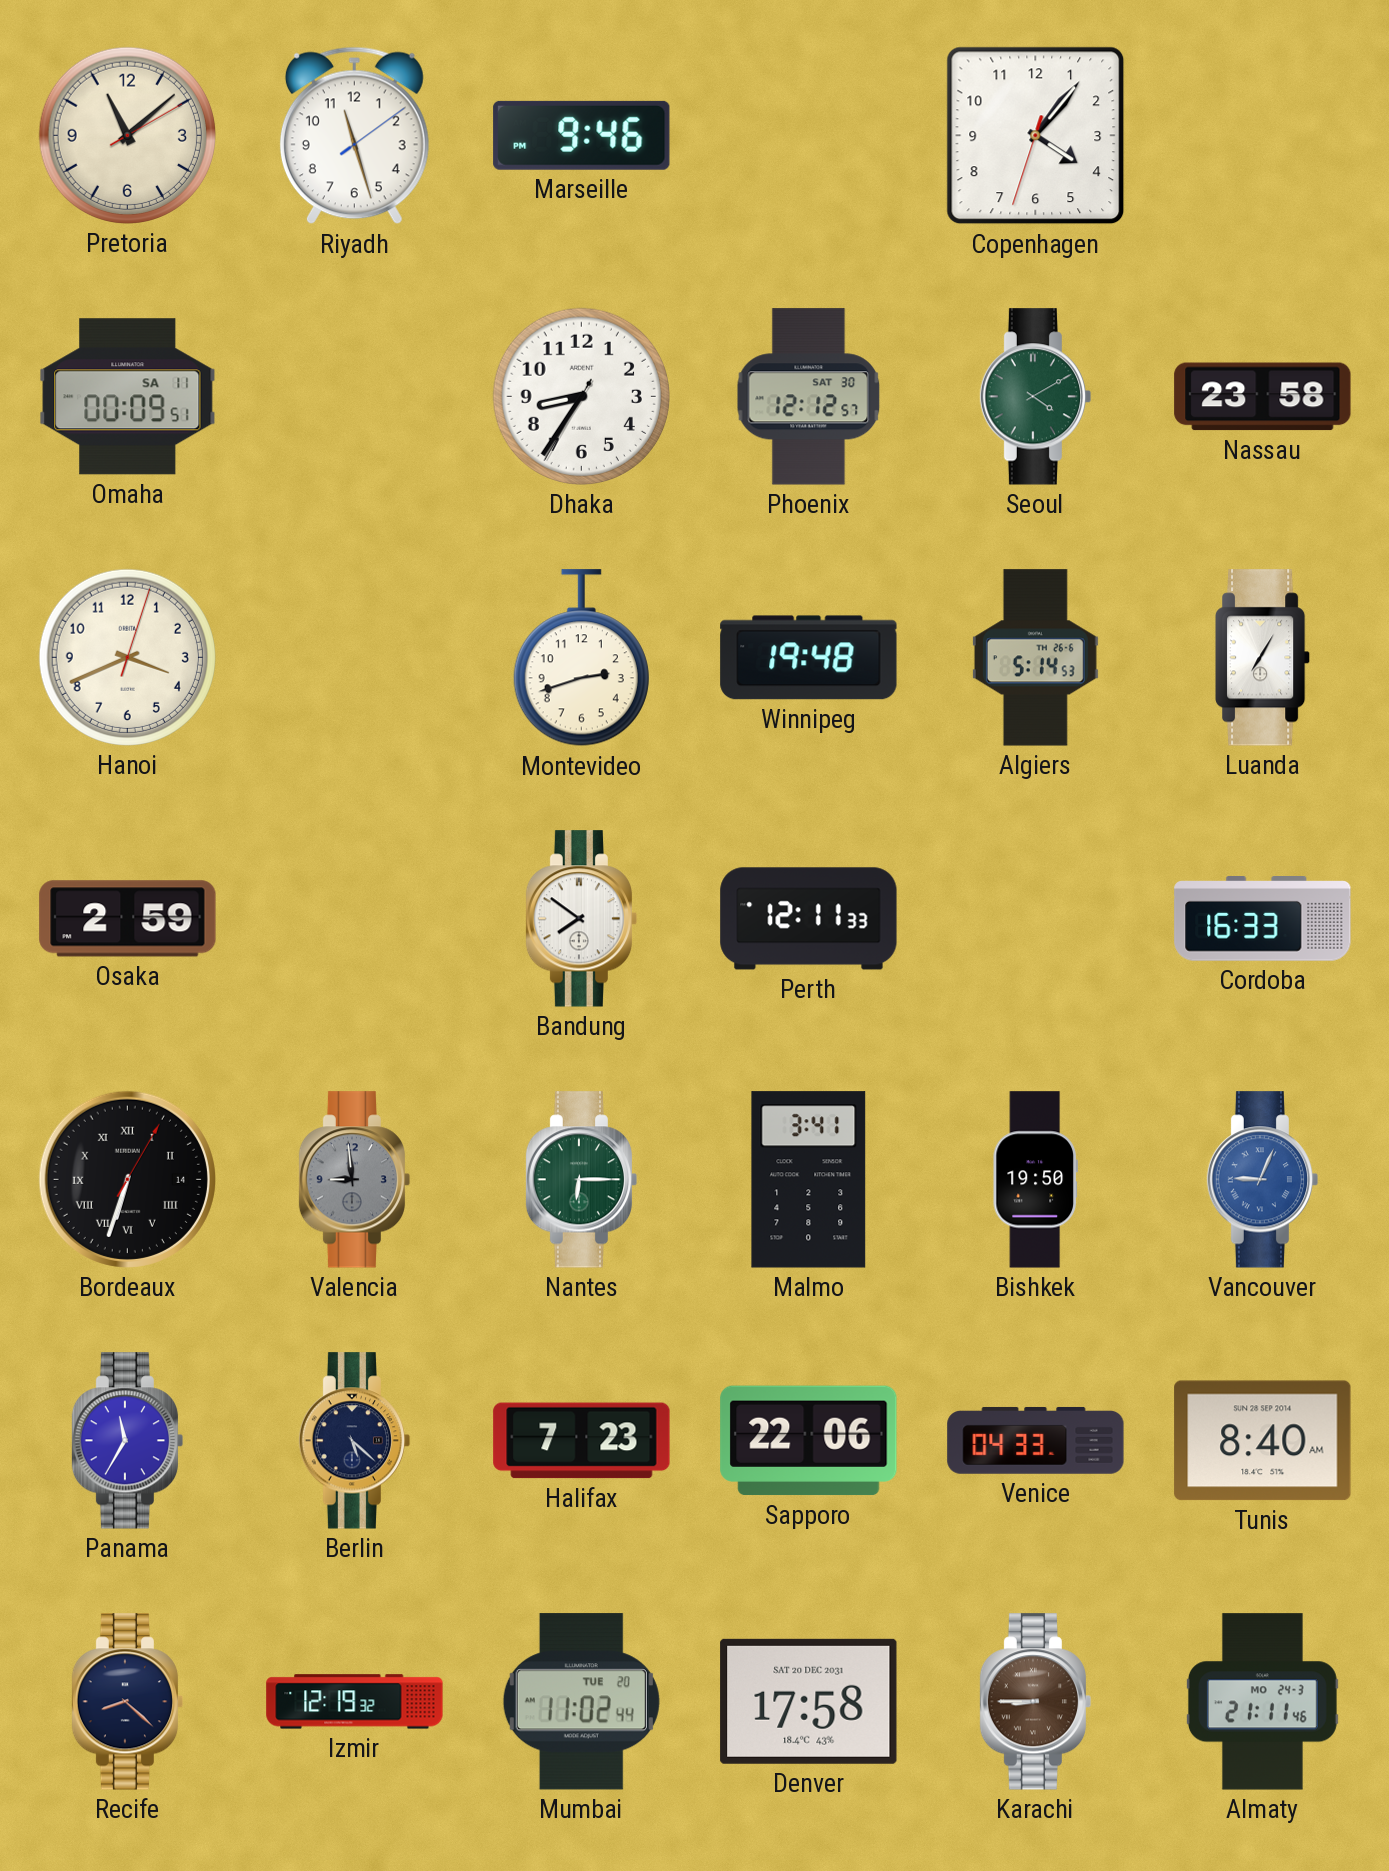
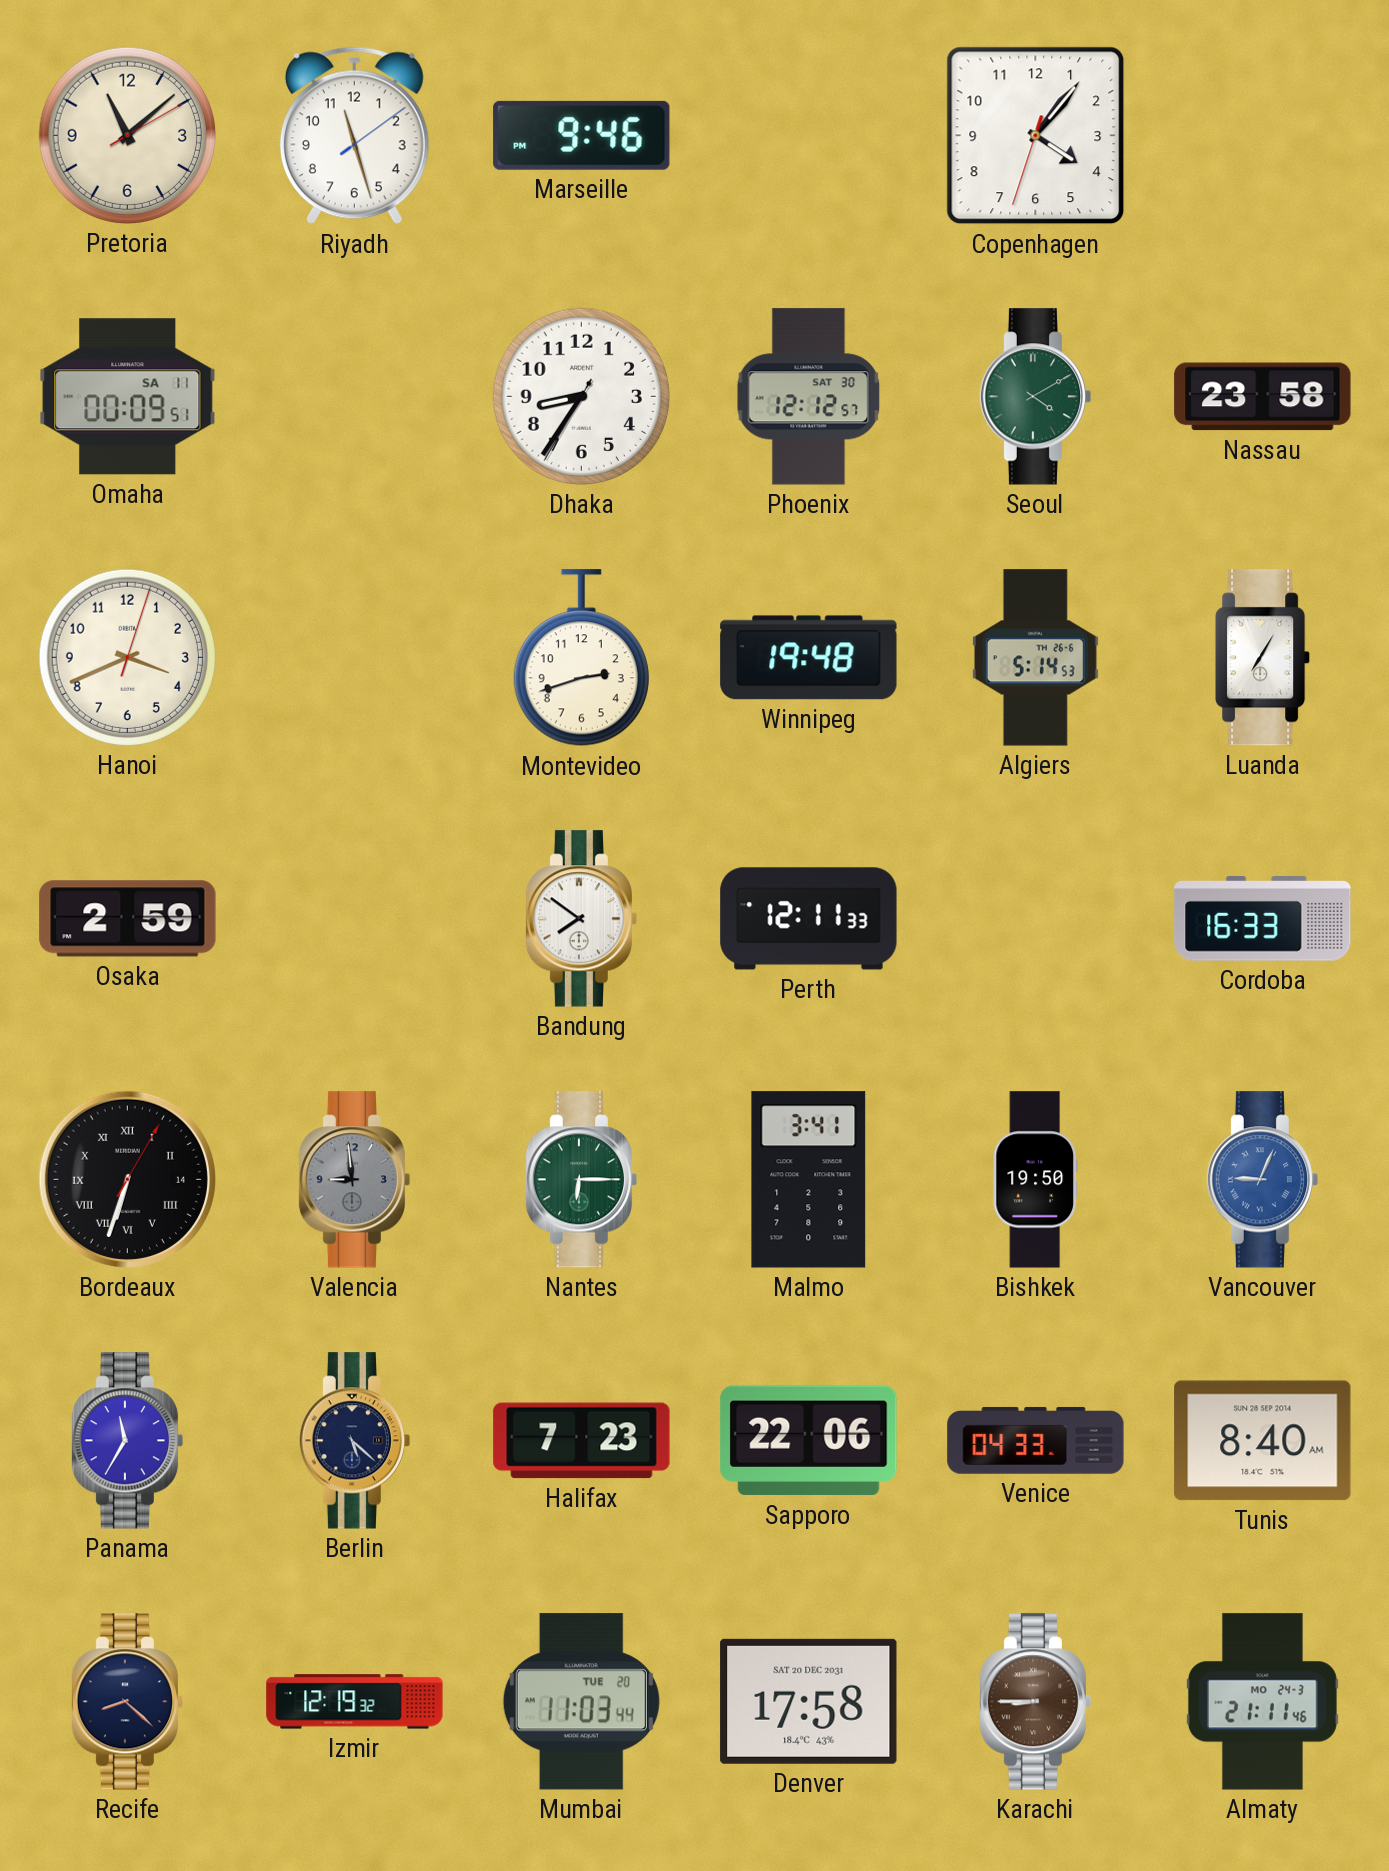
Mumbai: 11:02 -> 11:03 (581, 1702)
